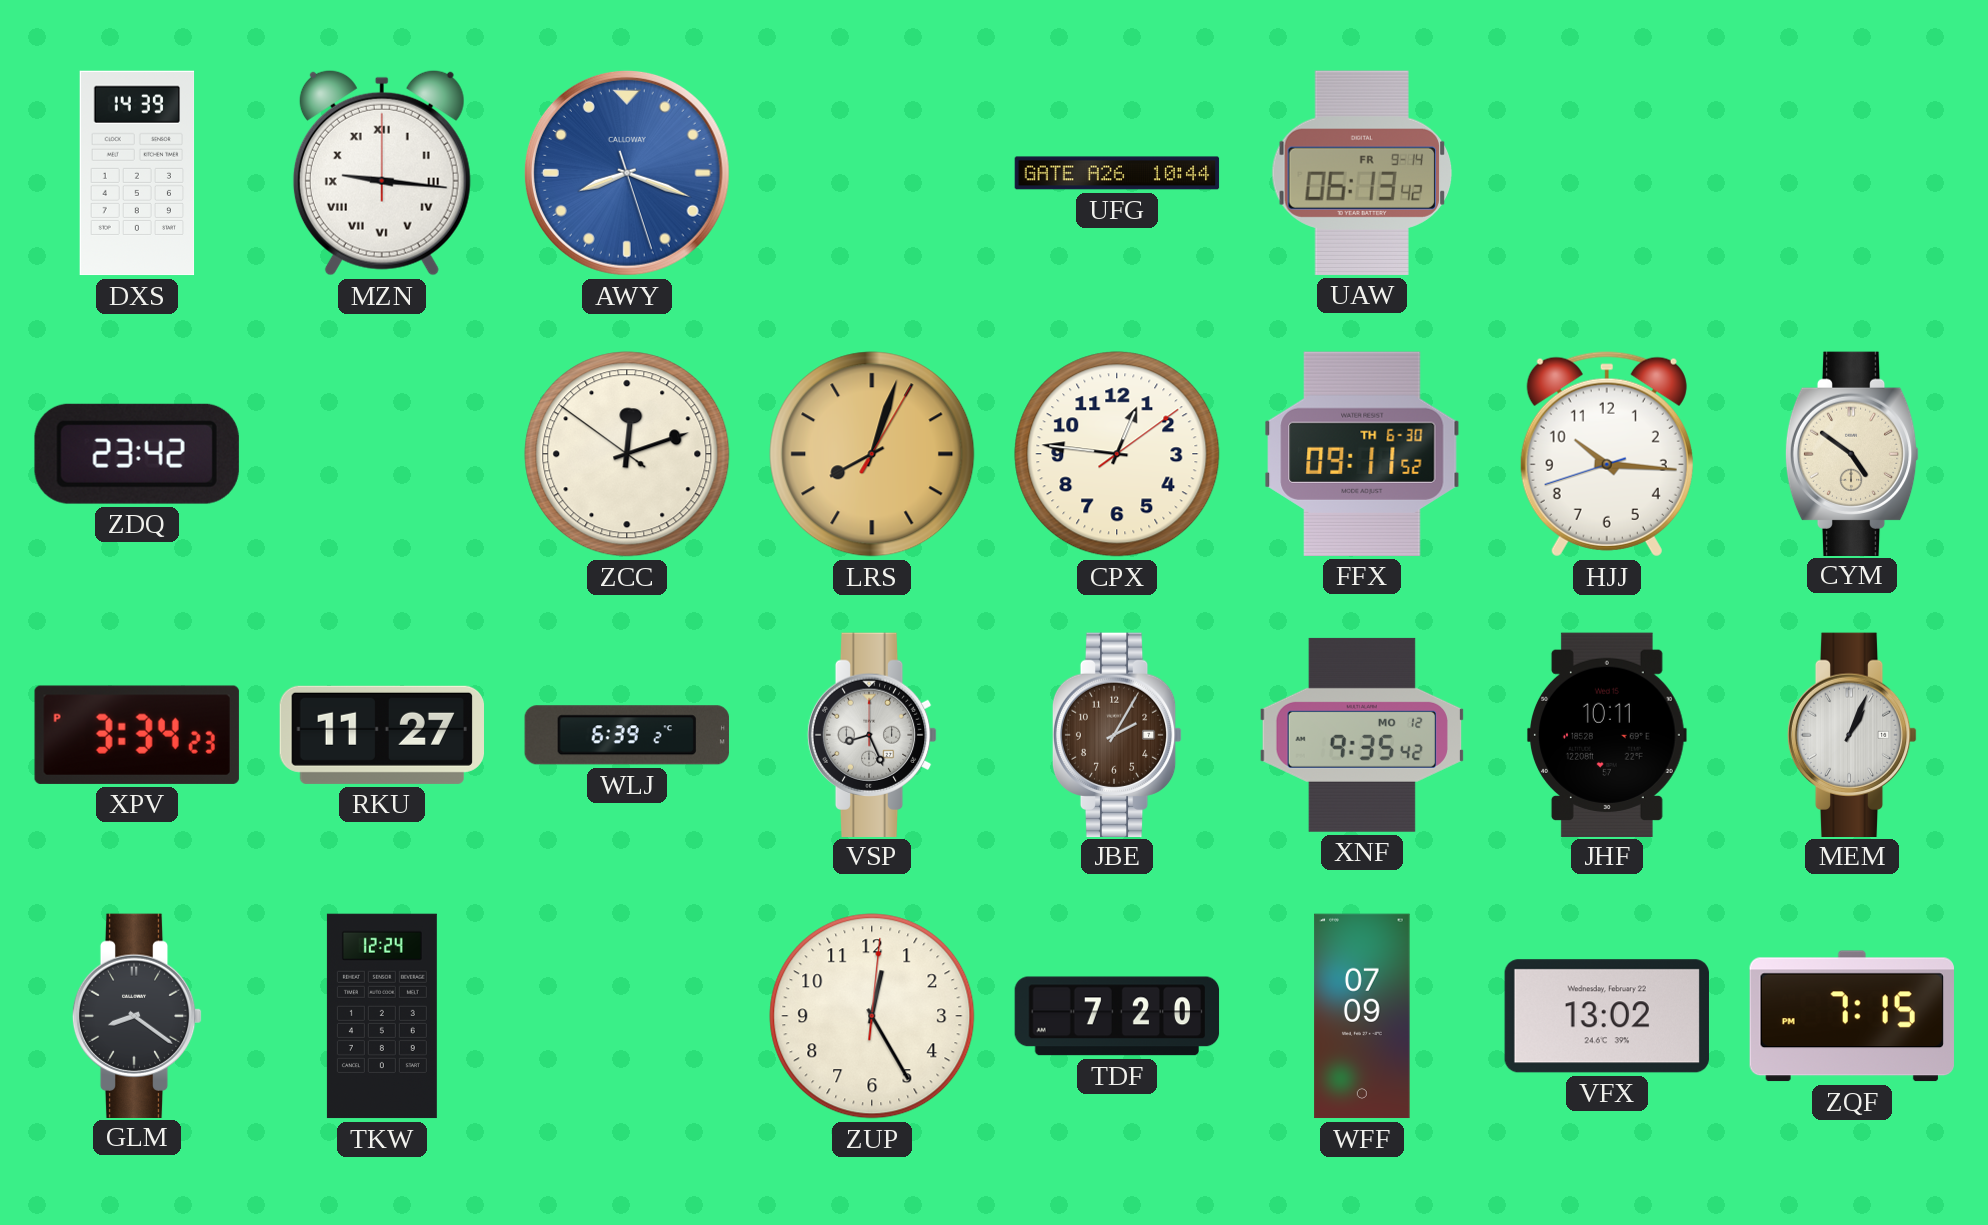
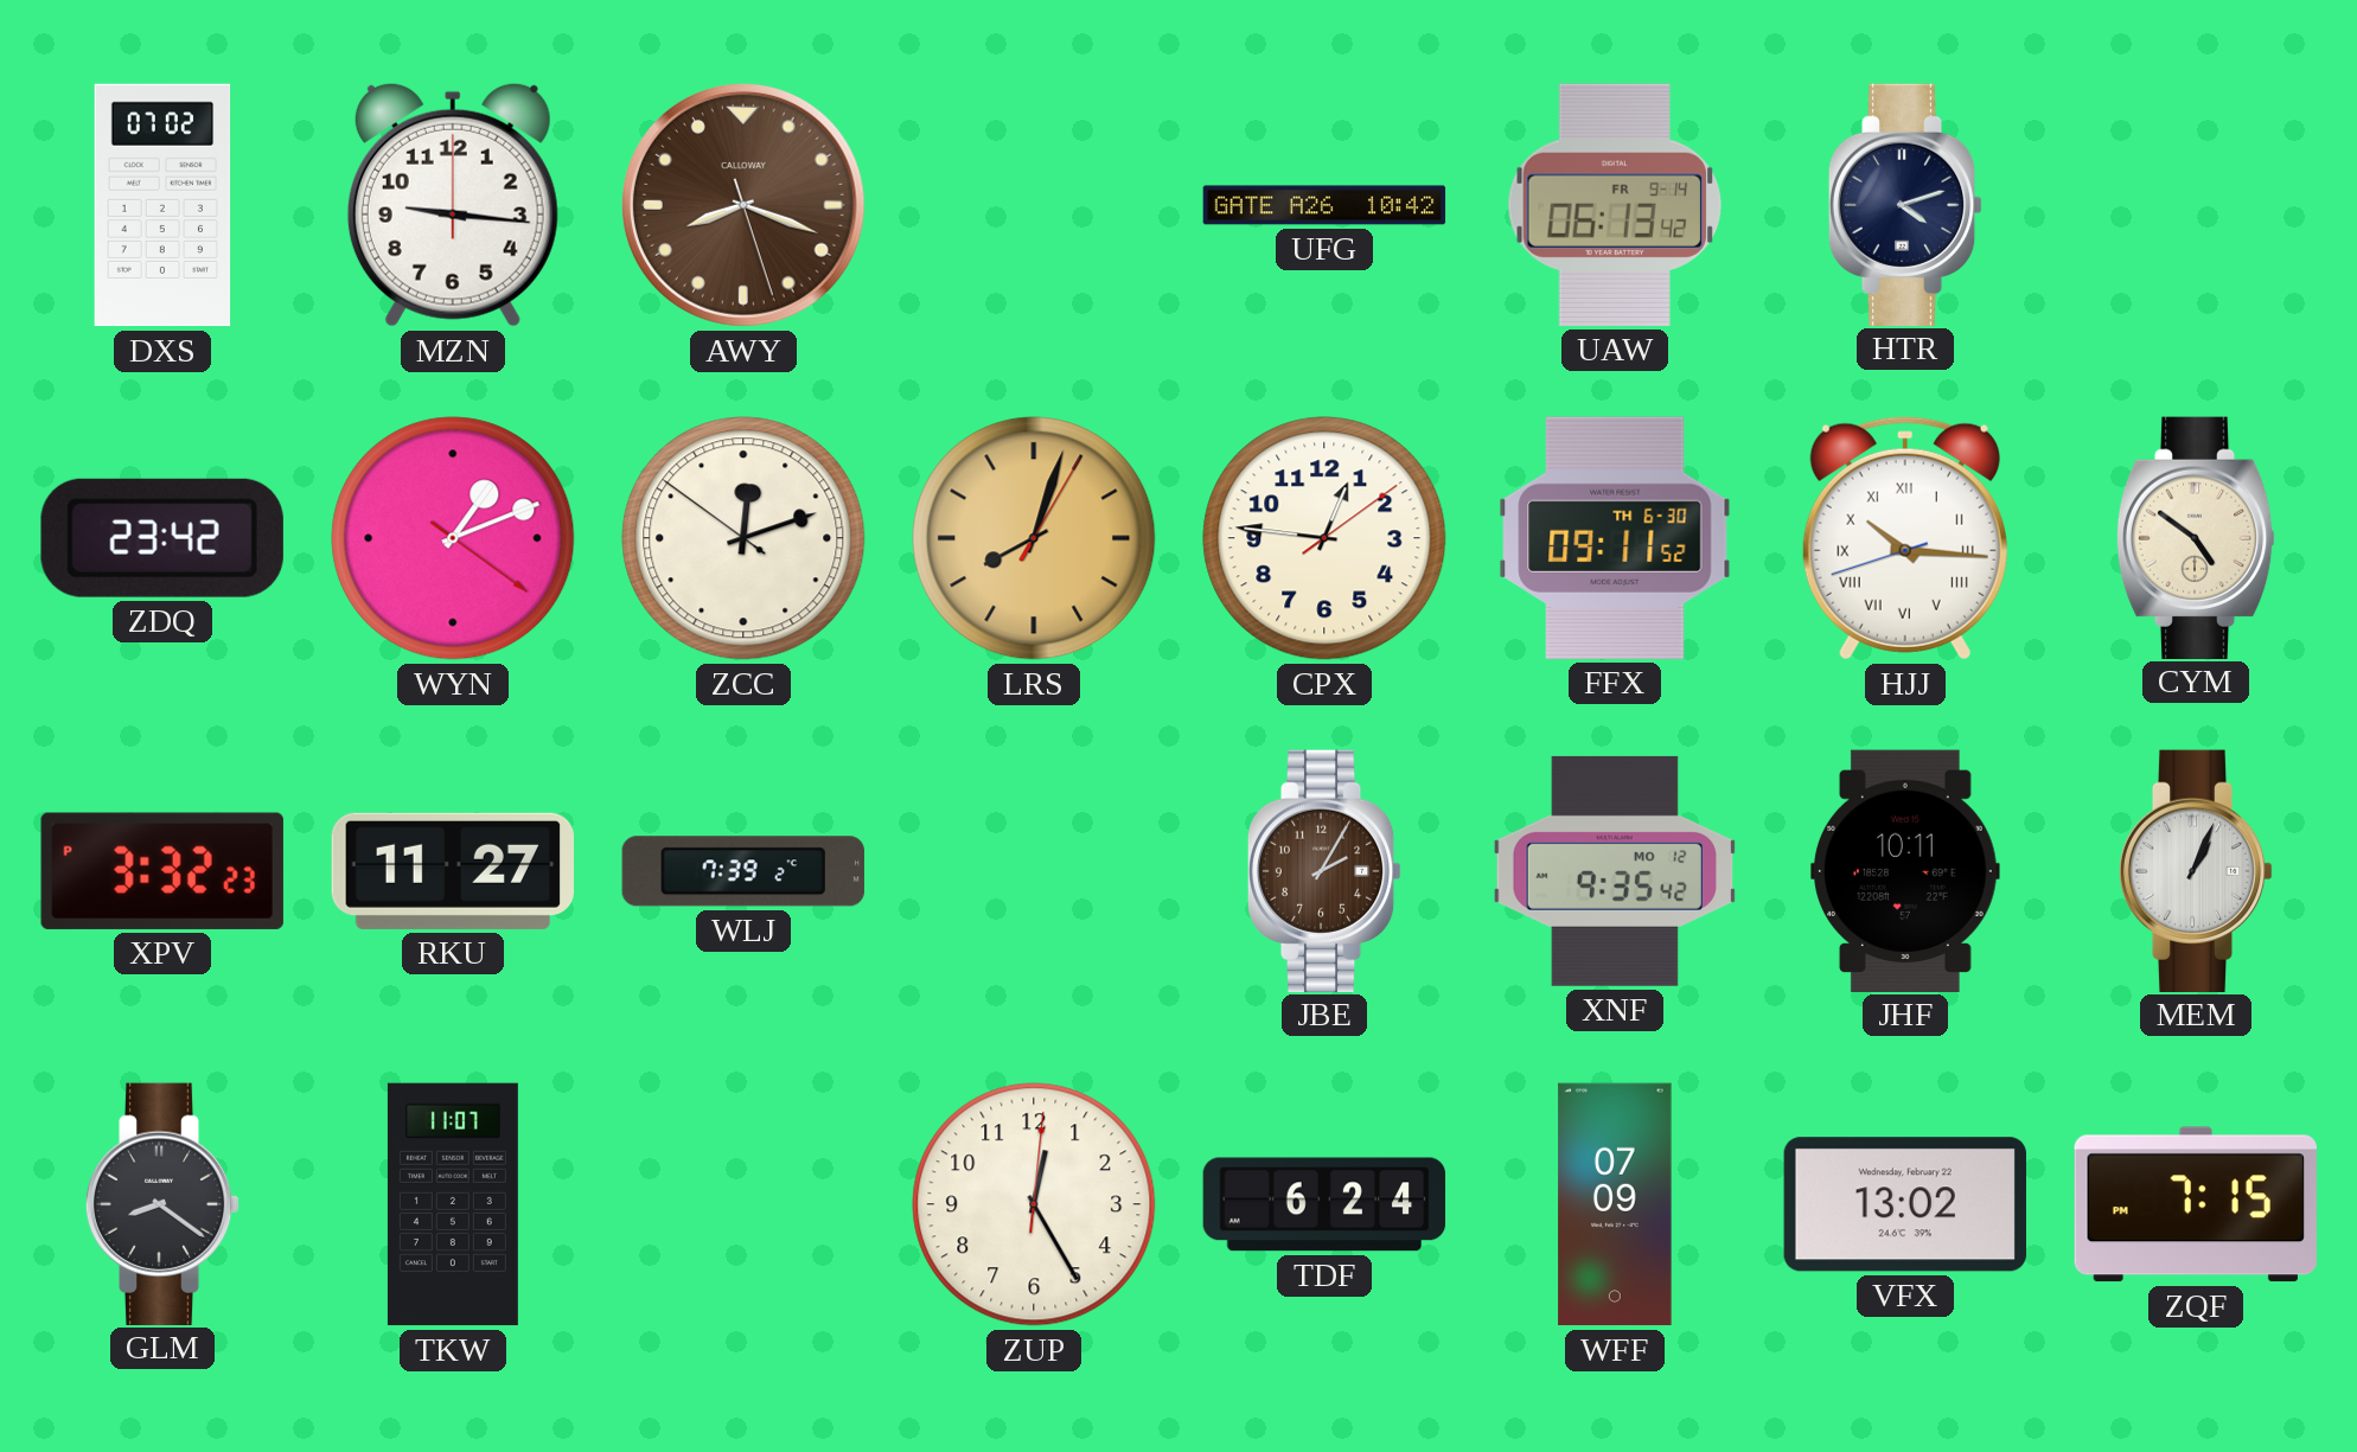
DXS: 14:39 -> 07:02 (162, 205)
MZN numerals: Roman -> Arabic (453, 205)
AWY dial: blue -> brown (743, 205)
UFG: 10:44 -> 10:42 (1324, 205)
HTR: none -> 4:12 (1905, 204)
WYN: none -> 1:11 (453, 538)
HJJ numerals: Arabic -> Roman (1905, 538)
XPV: 3:34 -> 3:32 (162, 871)
WLJ: 6:39 -> 7:39 (743, 871)
VSP: 8:26 -> none (872, 734)
TKW: 12:24 -> 11:07 (453, 1204)
TDF: 7:20 -> 6:24 (1324, 1204)
